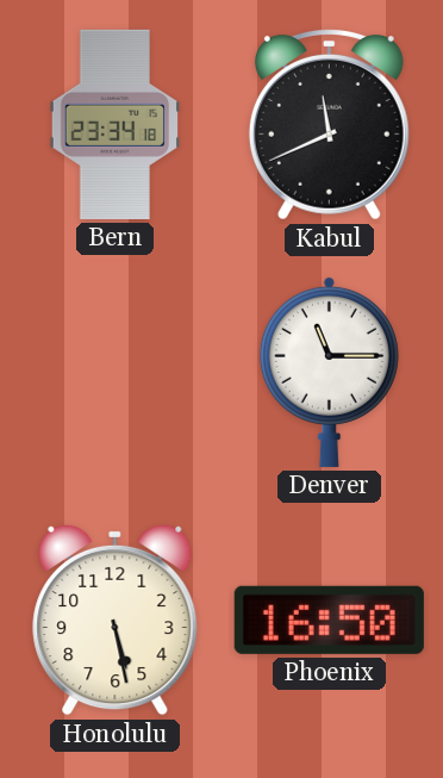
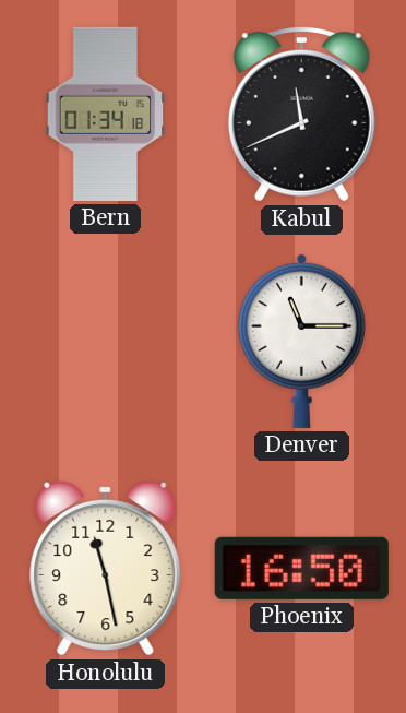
Bern: 23:34 -> 01:34 (106, 114)
Honolulu: 5:28 -> 11:28 (106, 568)
